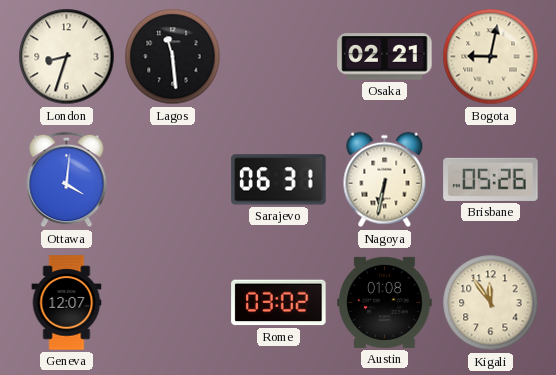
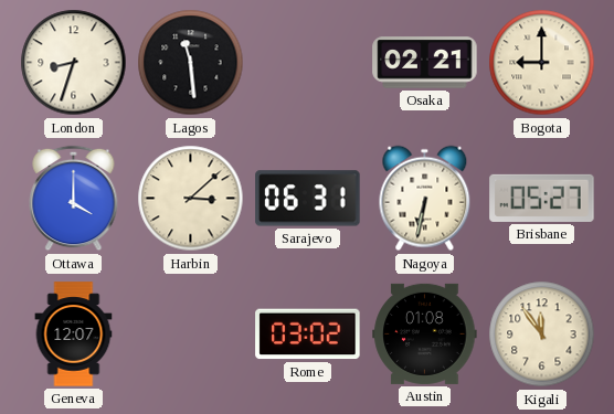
Bogota: 9:02 -> 9:00 (542, 63)
Ottawa: 4:01 -> 4:00 (74, 199)
Harbin: none -> 3:08 (191, 199)
Brisbane: 05:26 -> 05:27 (542, 198)
